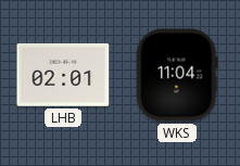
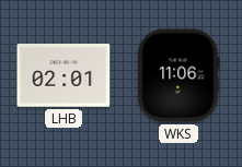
WKS: 11:04 -> 11:06 (178, 75)
